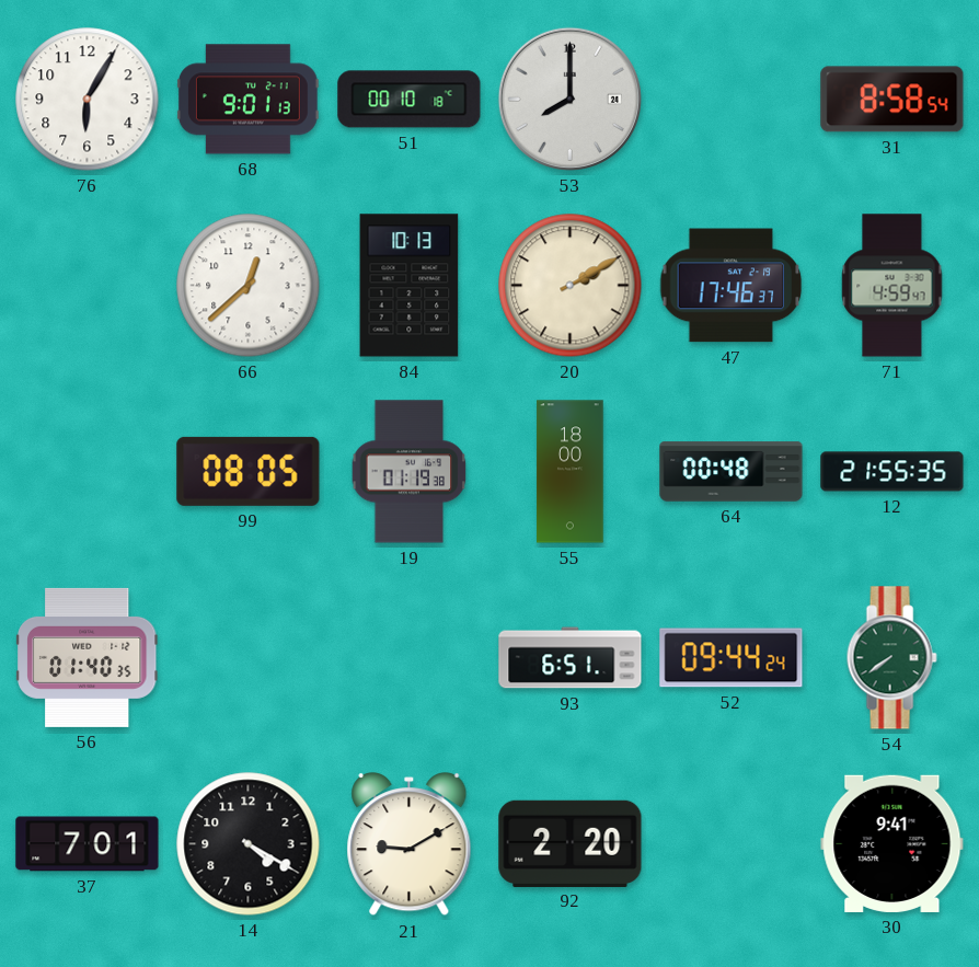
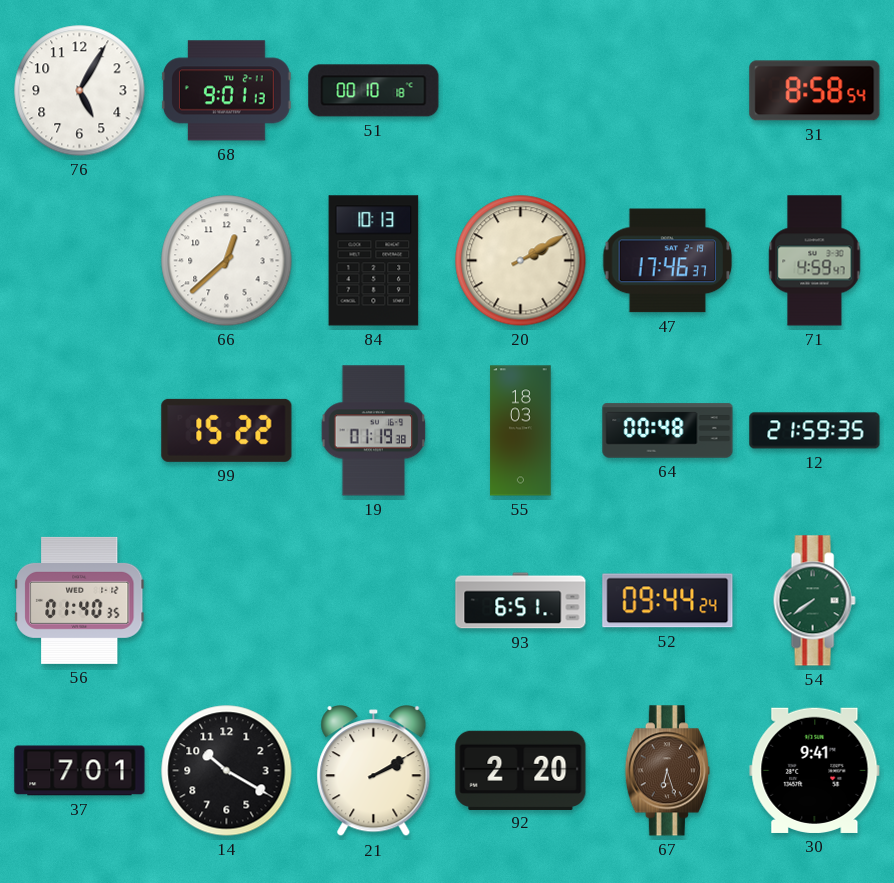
76: 6:05 -> 5:05 (80, 91)
53: 8:00 -> none (569, 99)
99: 08:05 -> 15:22 (227, 430)
55: 18:00 -> 18:03 (521, 431)
12: 21:55 -> 21:59 (815, 431)
14: 4:20 -> 10:20 (227, 771)
21: 9:10 -> 2:10 (374, 772)
67: none -> 6:27 (667, 771)
